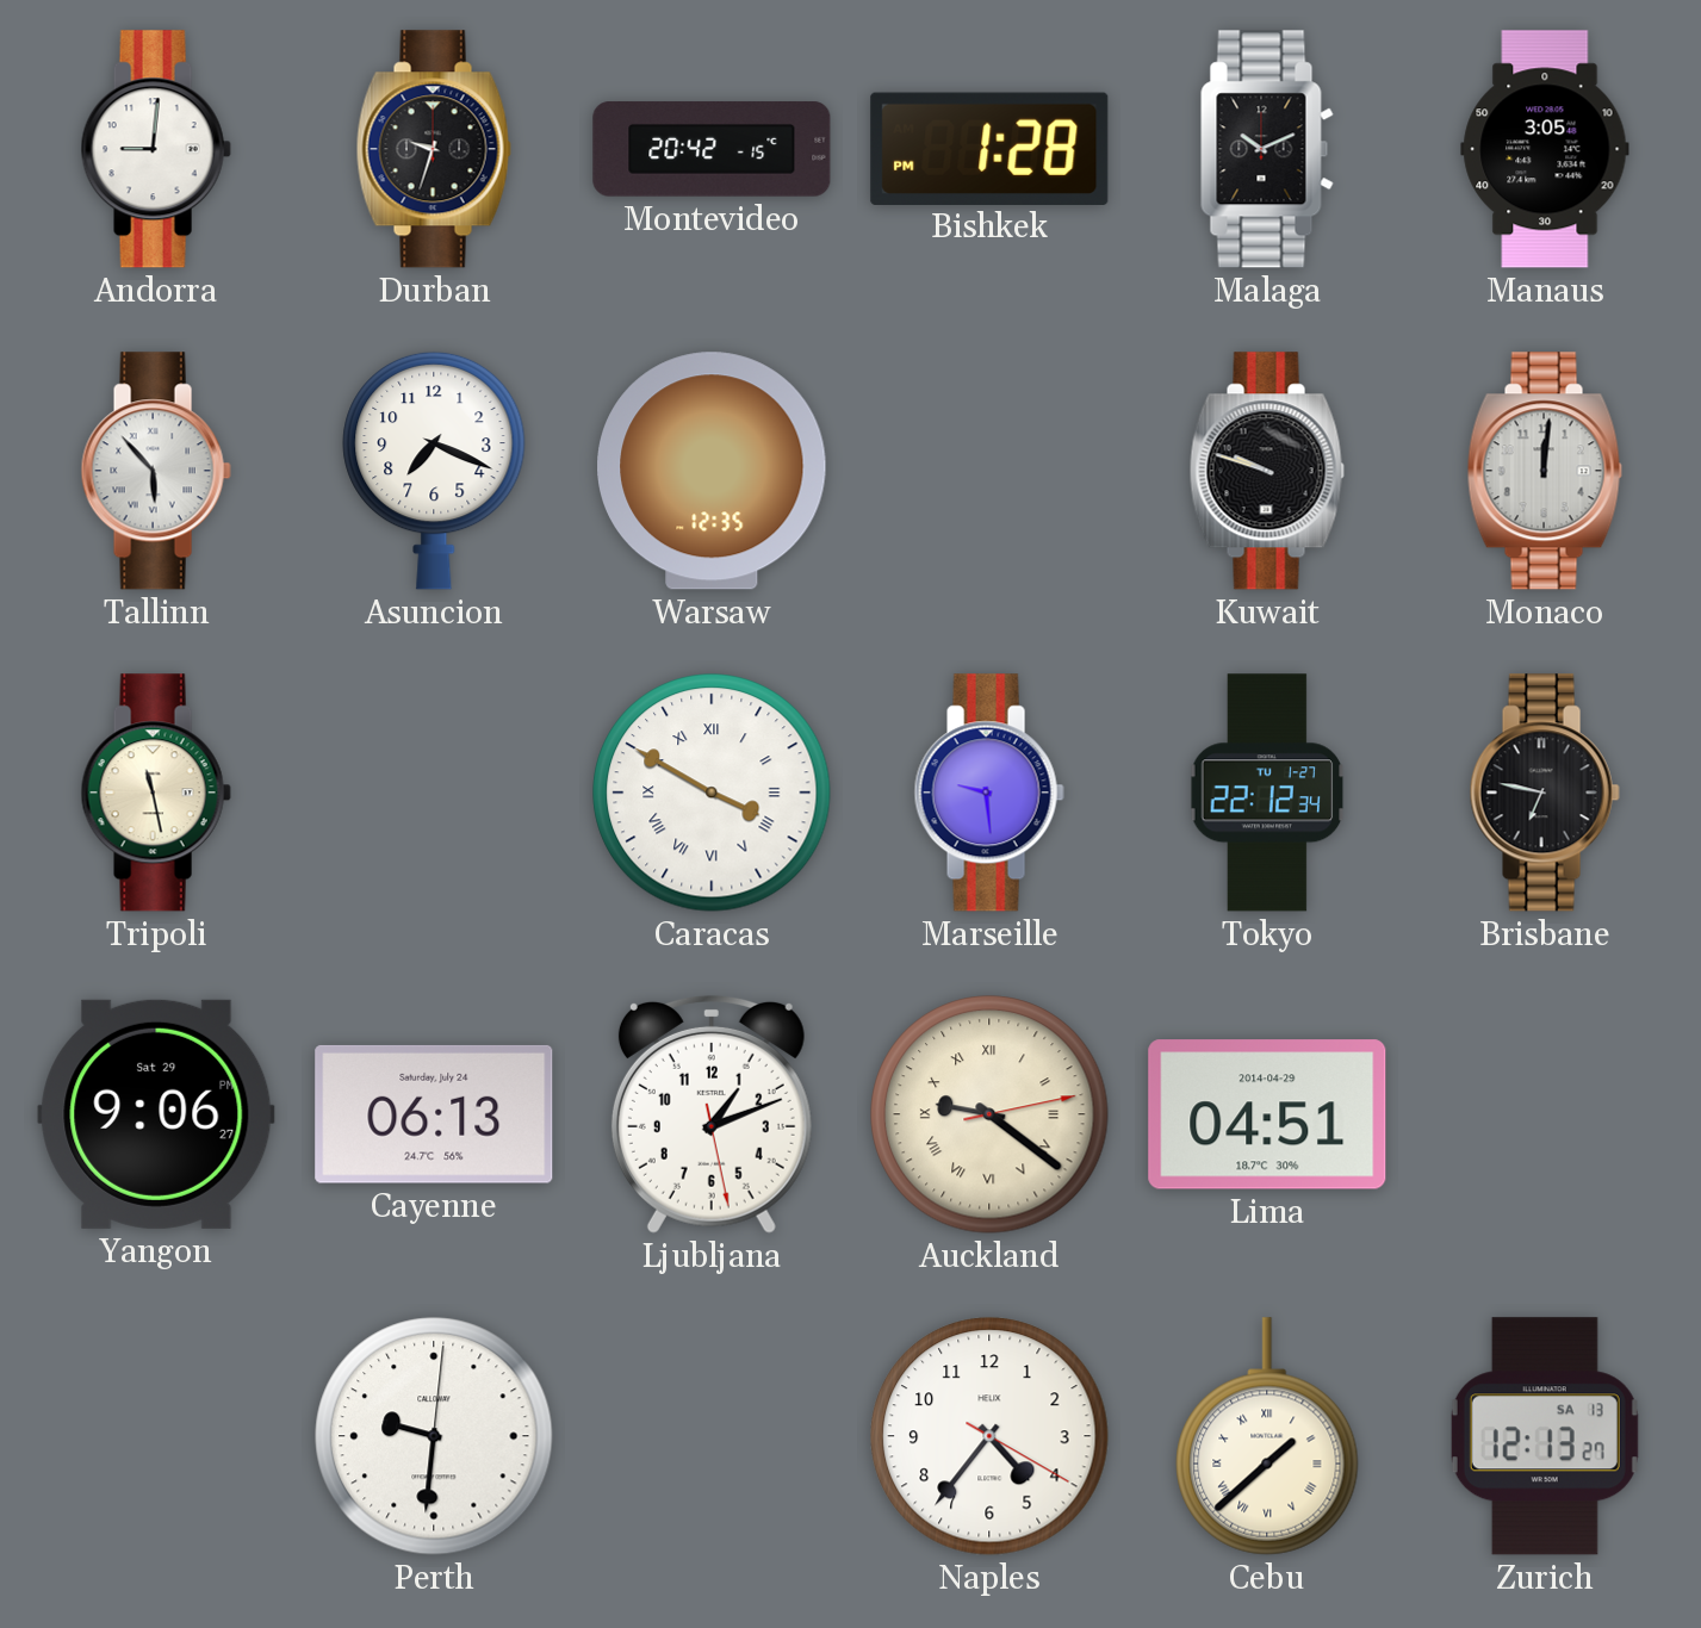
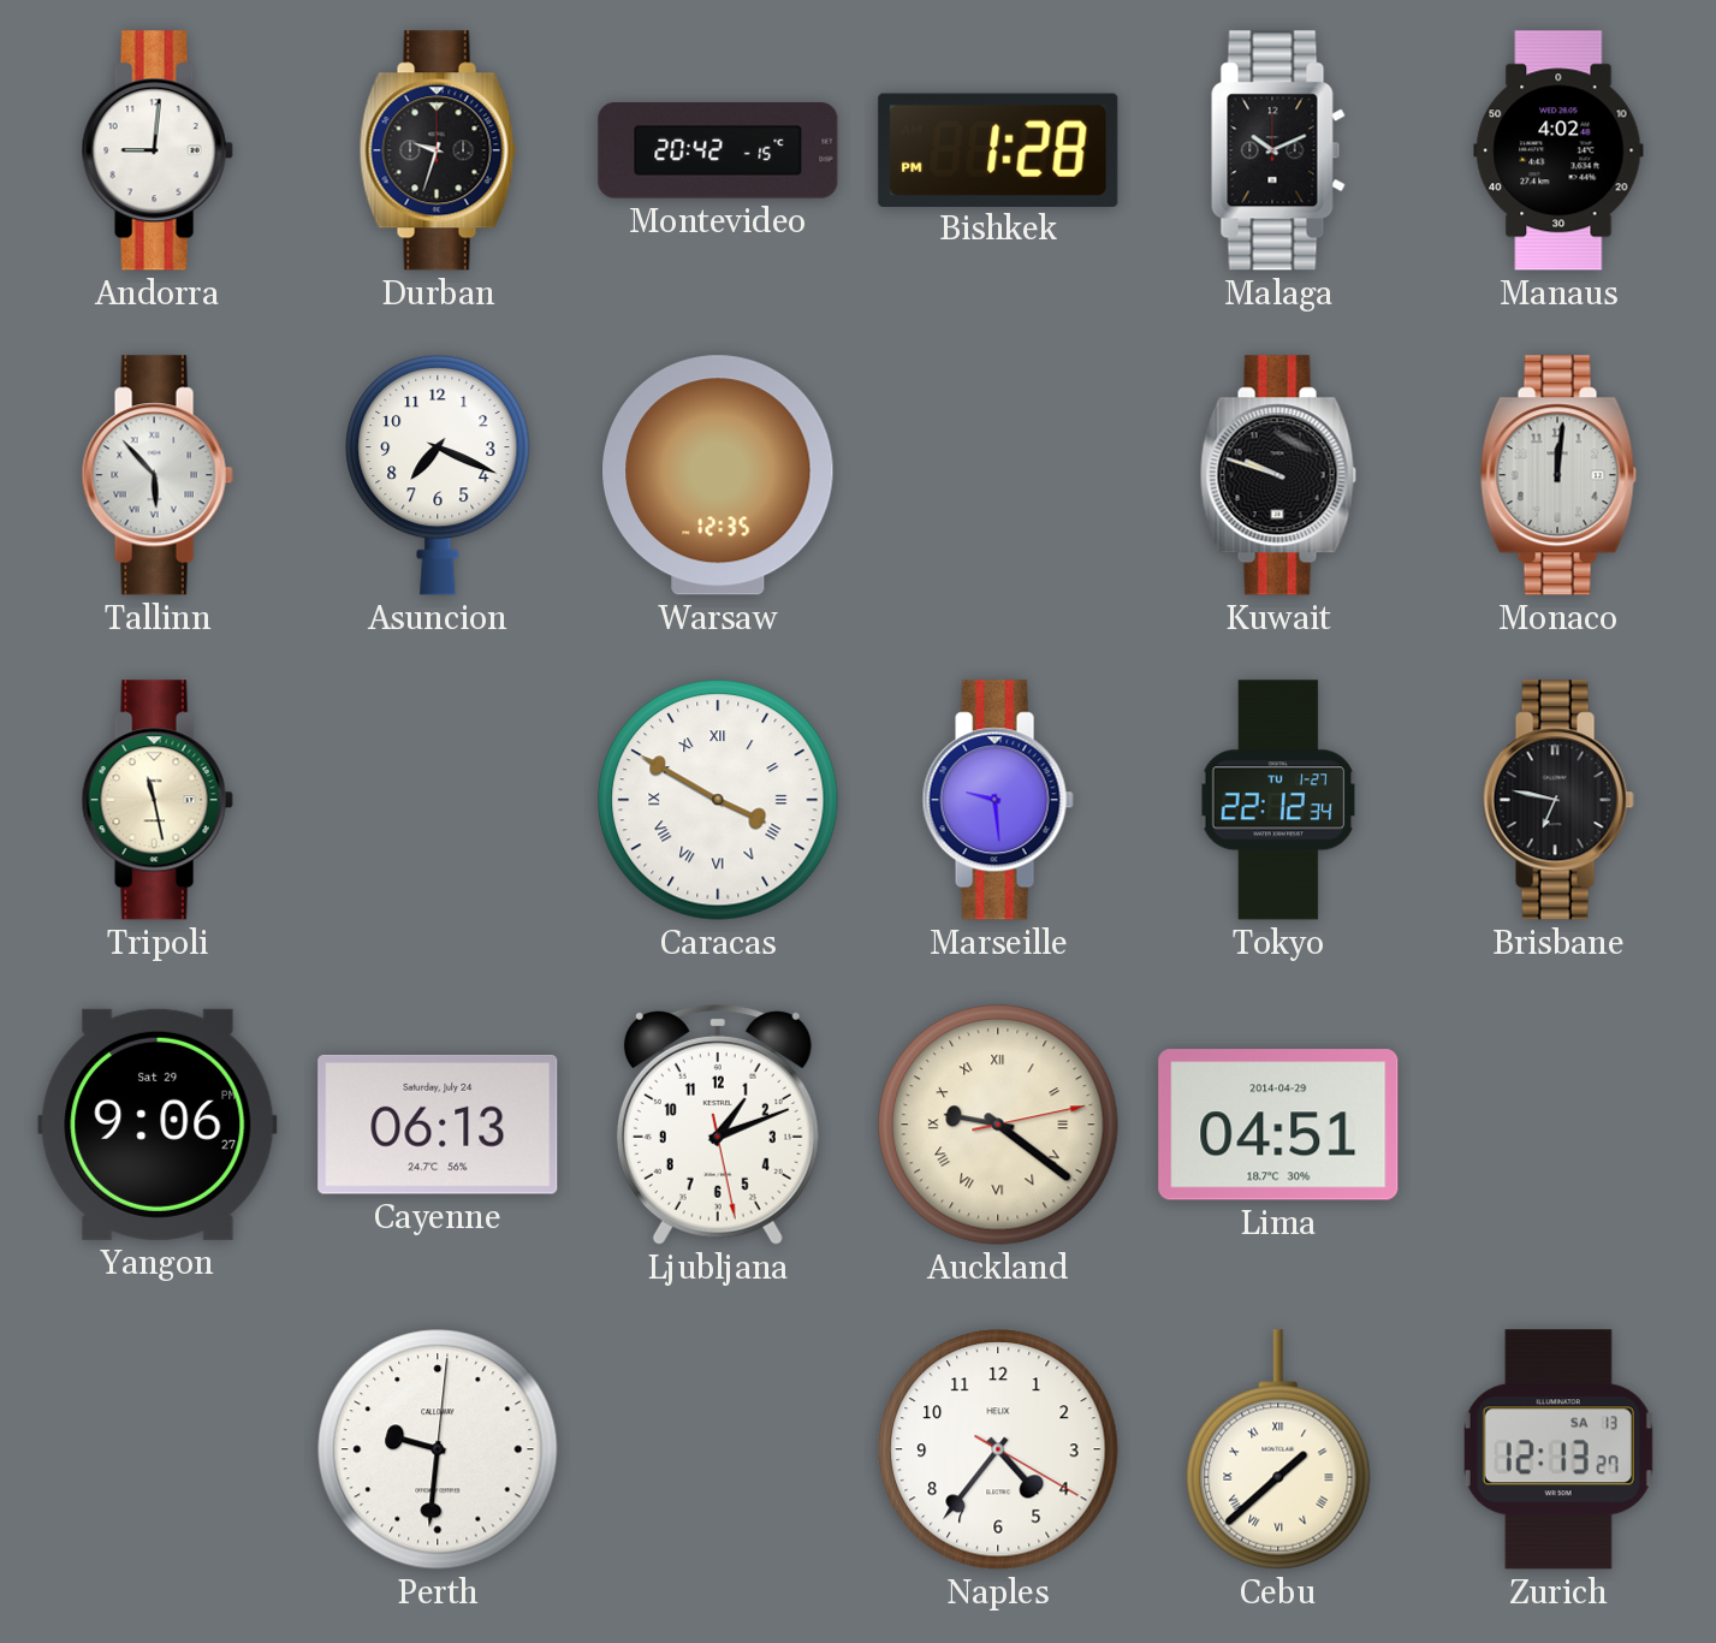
Manaus: 3:05 -> 4:02 (1558, 150)
